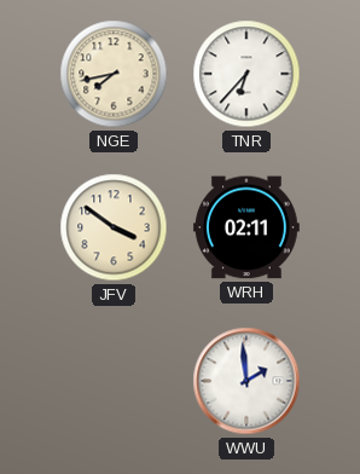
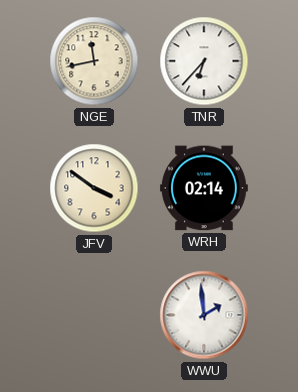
NGE: 7:43 -> 11:43 (94, 61)
WRH: 02:11 -> 02:14 (204, 188)
